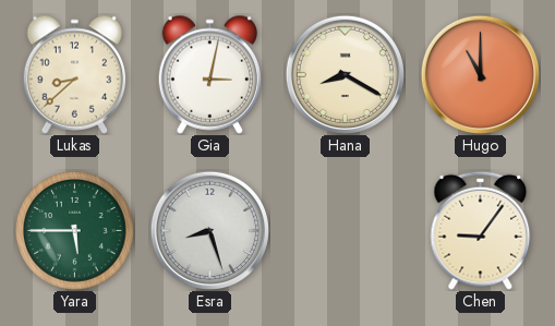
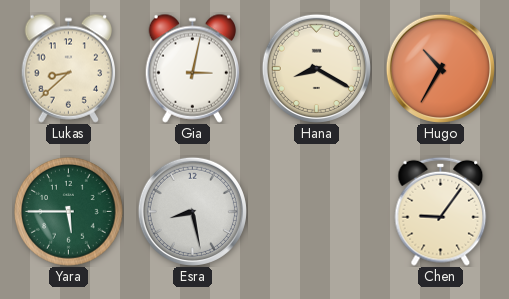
Hugo: 11:00 -> 10:35 (440, 68)
Esra: 8:27 -> 8:28 (192, 211)
